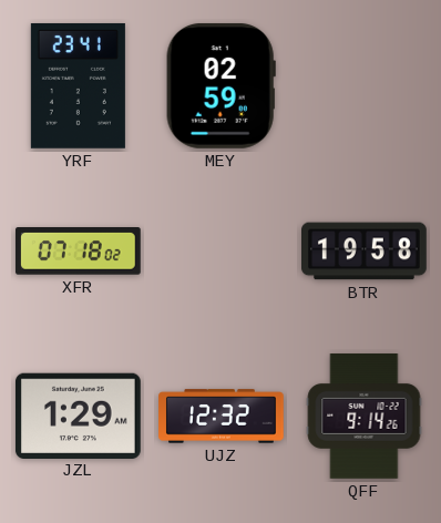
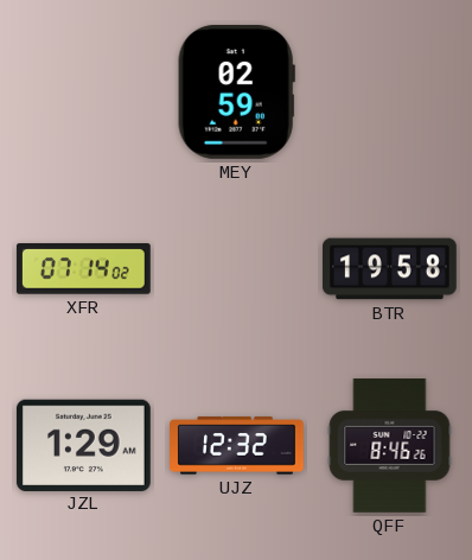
YRF: 23:41 -> none (78, 86)
XFR: 07:18 -> 07:14 (83, 269)
QFF: 9:14 -> 8:46 (390, 446)
